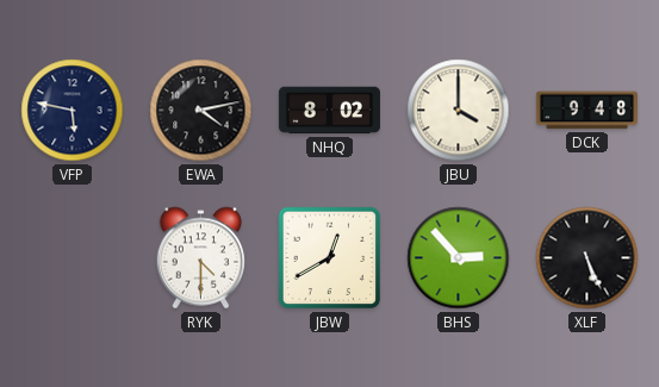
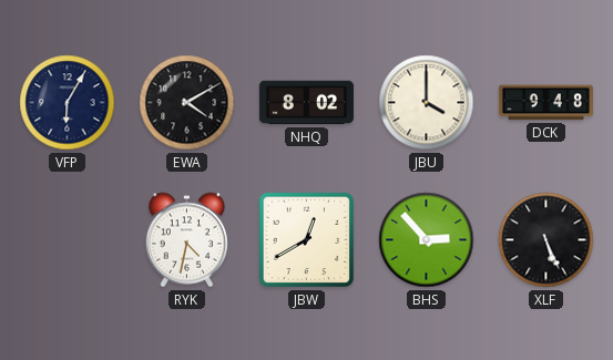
VFP: 5:47 -> 6:05 (68, 103)
EWA: 4:13 -> 4:10 (187, 103)
RYK: 4:30 -> 4:32 (186, 240)
